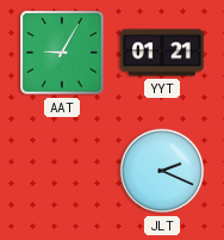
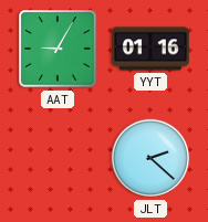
YYT: 01:21 -> 01:16 (150, 49)
JLT: 2:19 -> 2:22 (150, 158)
